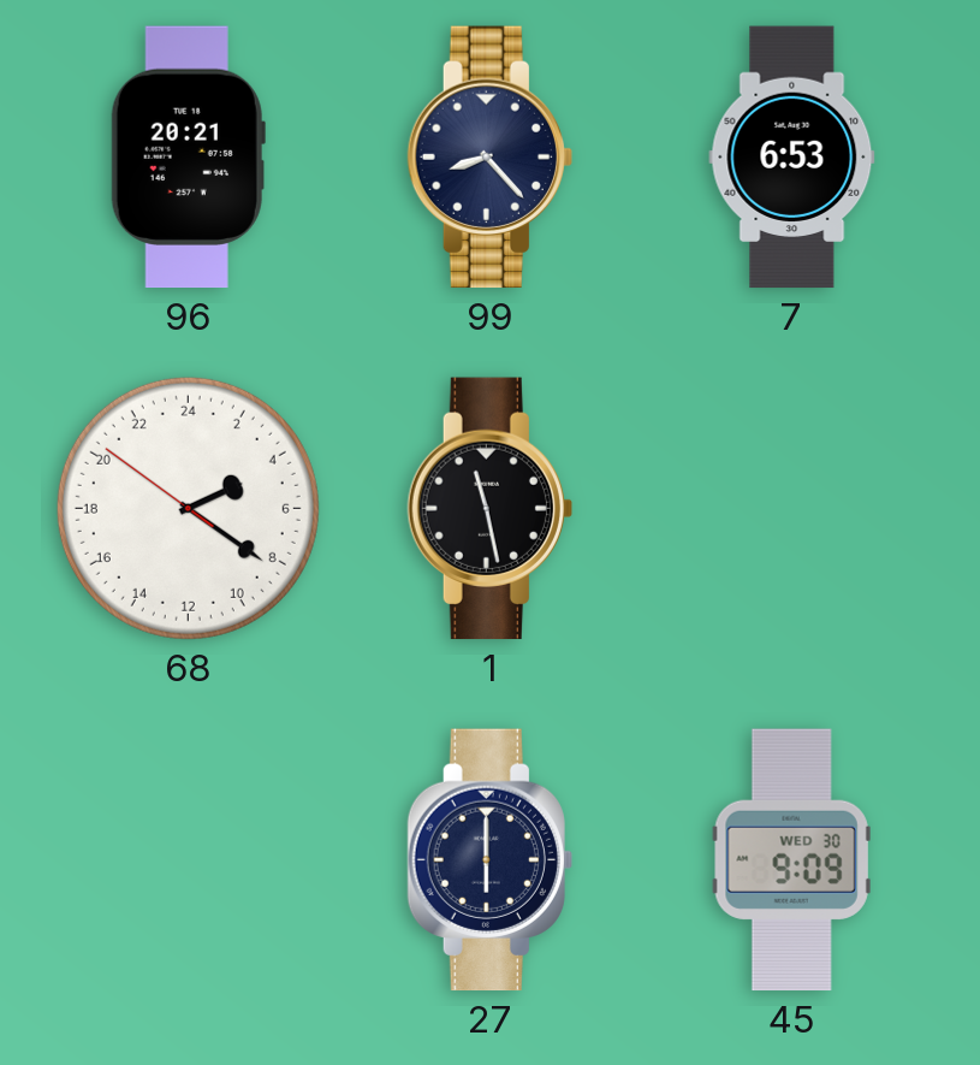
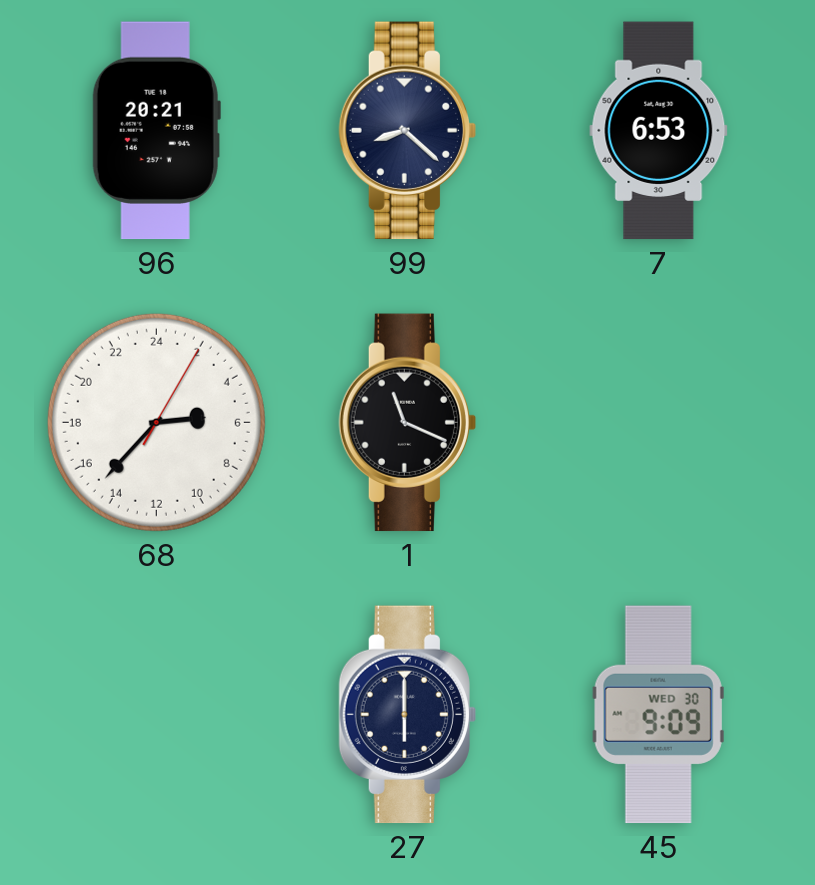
99: 8:23 -> 8:22 (407, 131)
68: 4:20 -> 5:37 (156, 422)
1: 11:28 -> 11:19 (407, 423)
